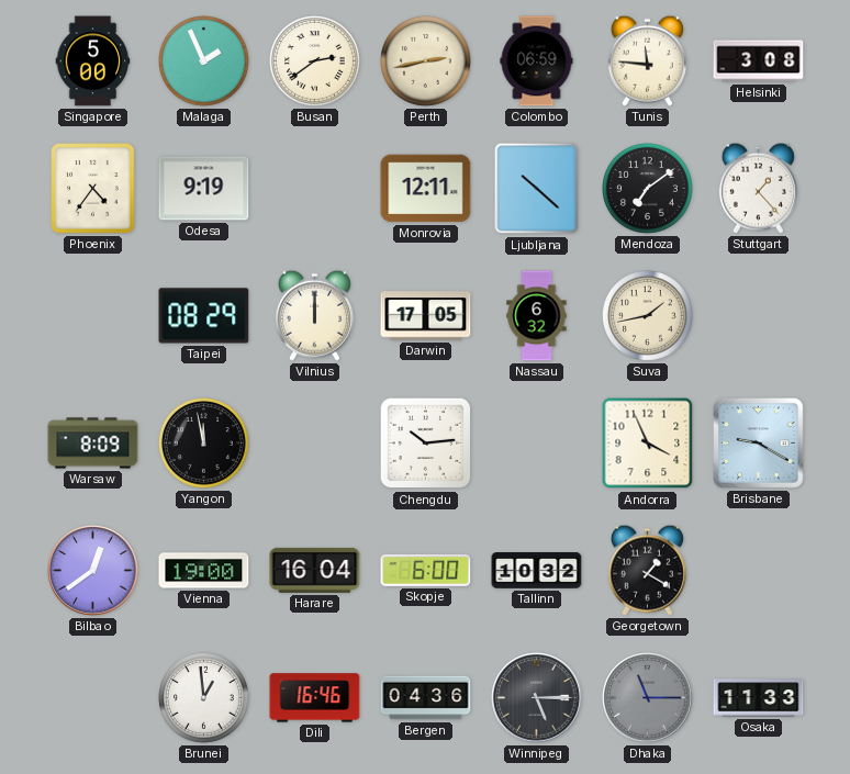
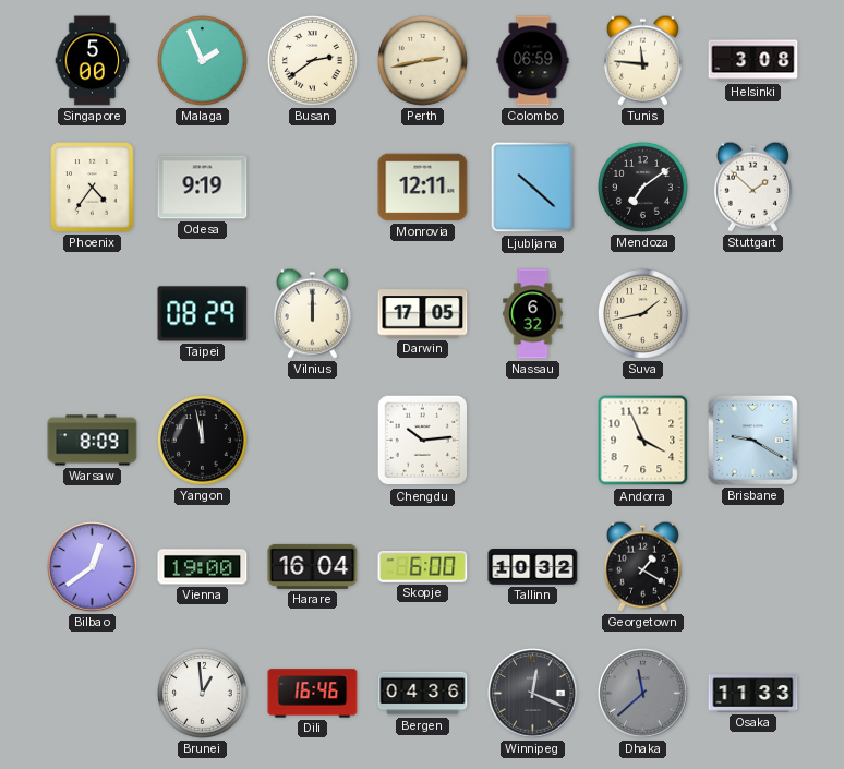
Stuttgart: 1:23 -> 1:52 (752, 187)
Winnipeg: 5:15 -> 12:19 (533, 694)
Dhaka: 11:15 -> 11:38 (643, 694)
